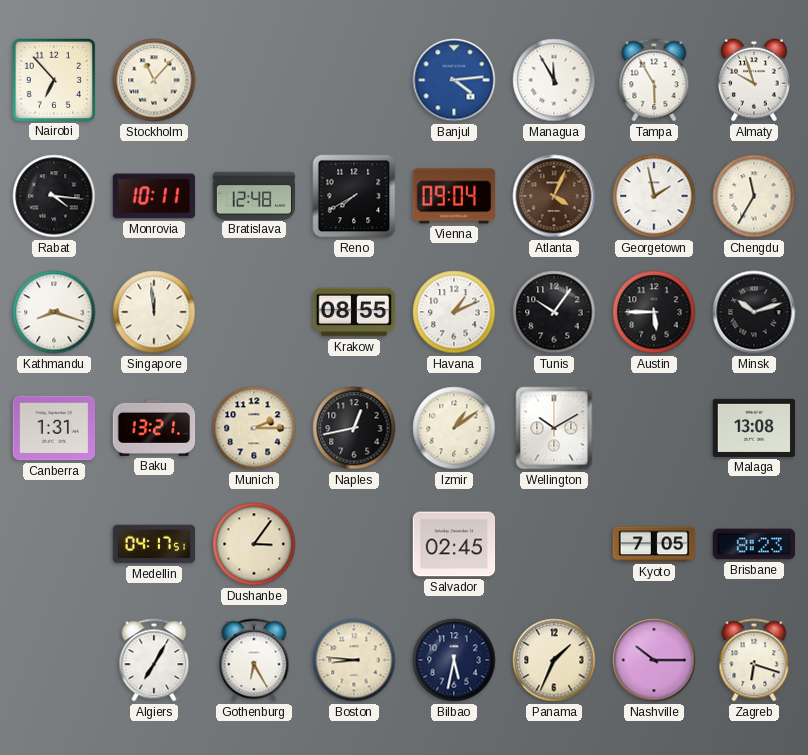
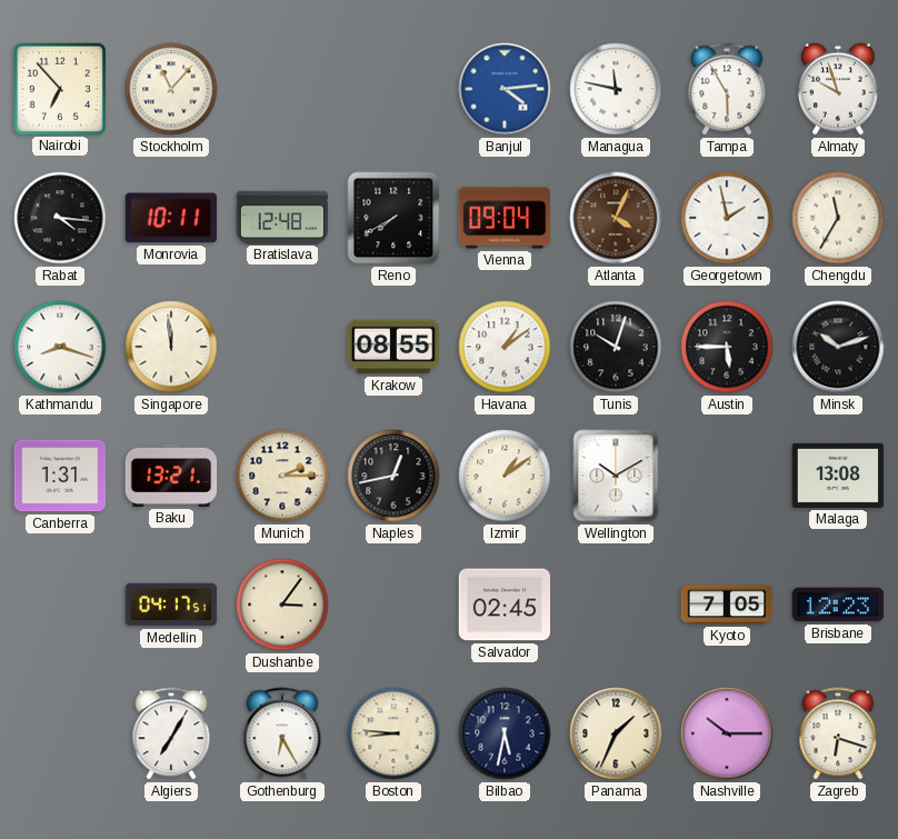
Managua: 11:55 -> 11:47 (616, 89)
Havana: 1:11 -> 1:09 (505, 347)
Tunis: 10:06 -> 10:03 (616, 347)
Brisbane: 8:23 -> 12:23 (838, 605)
